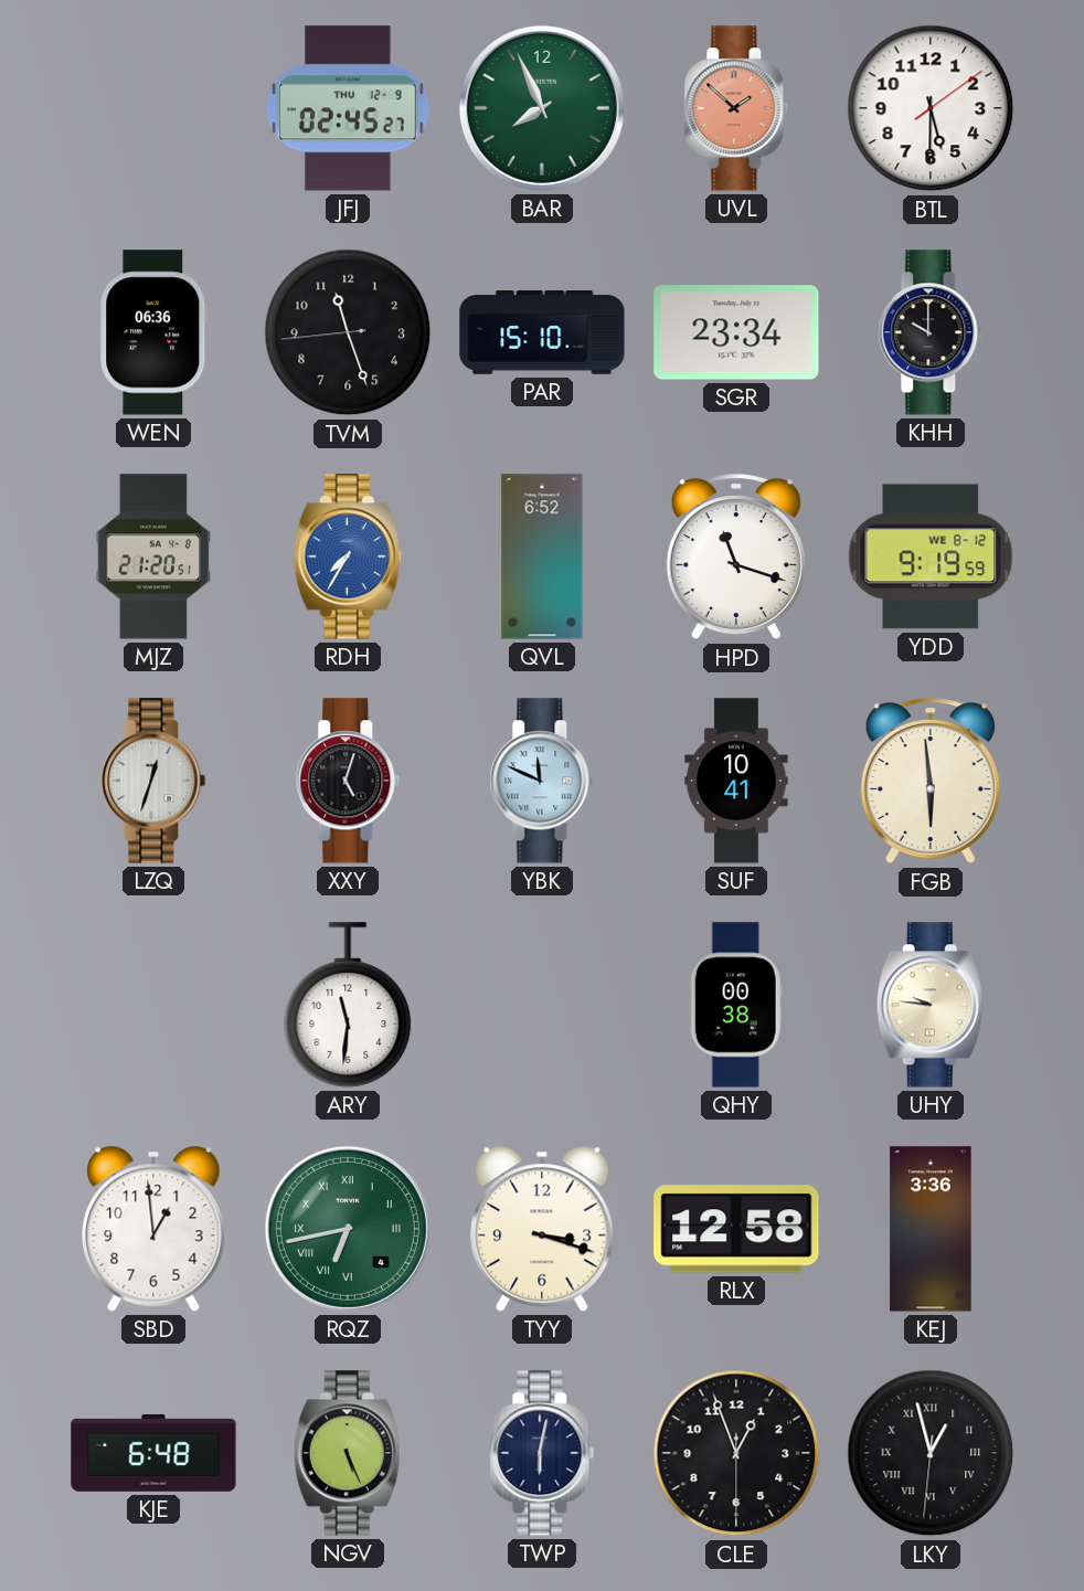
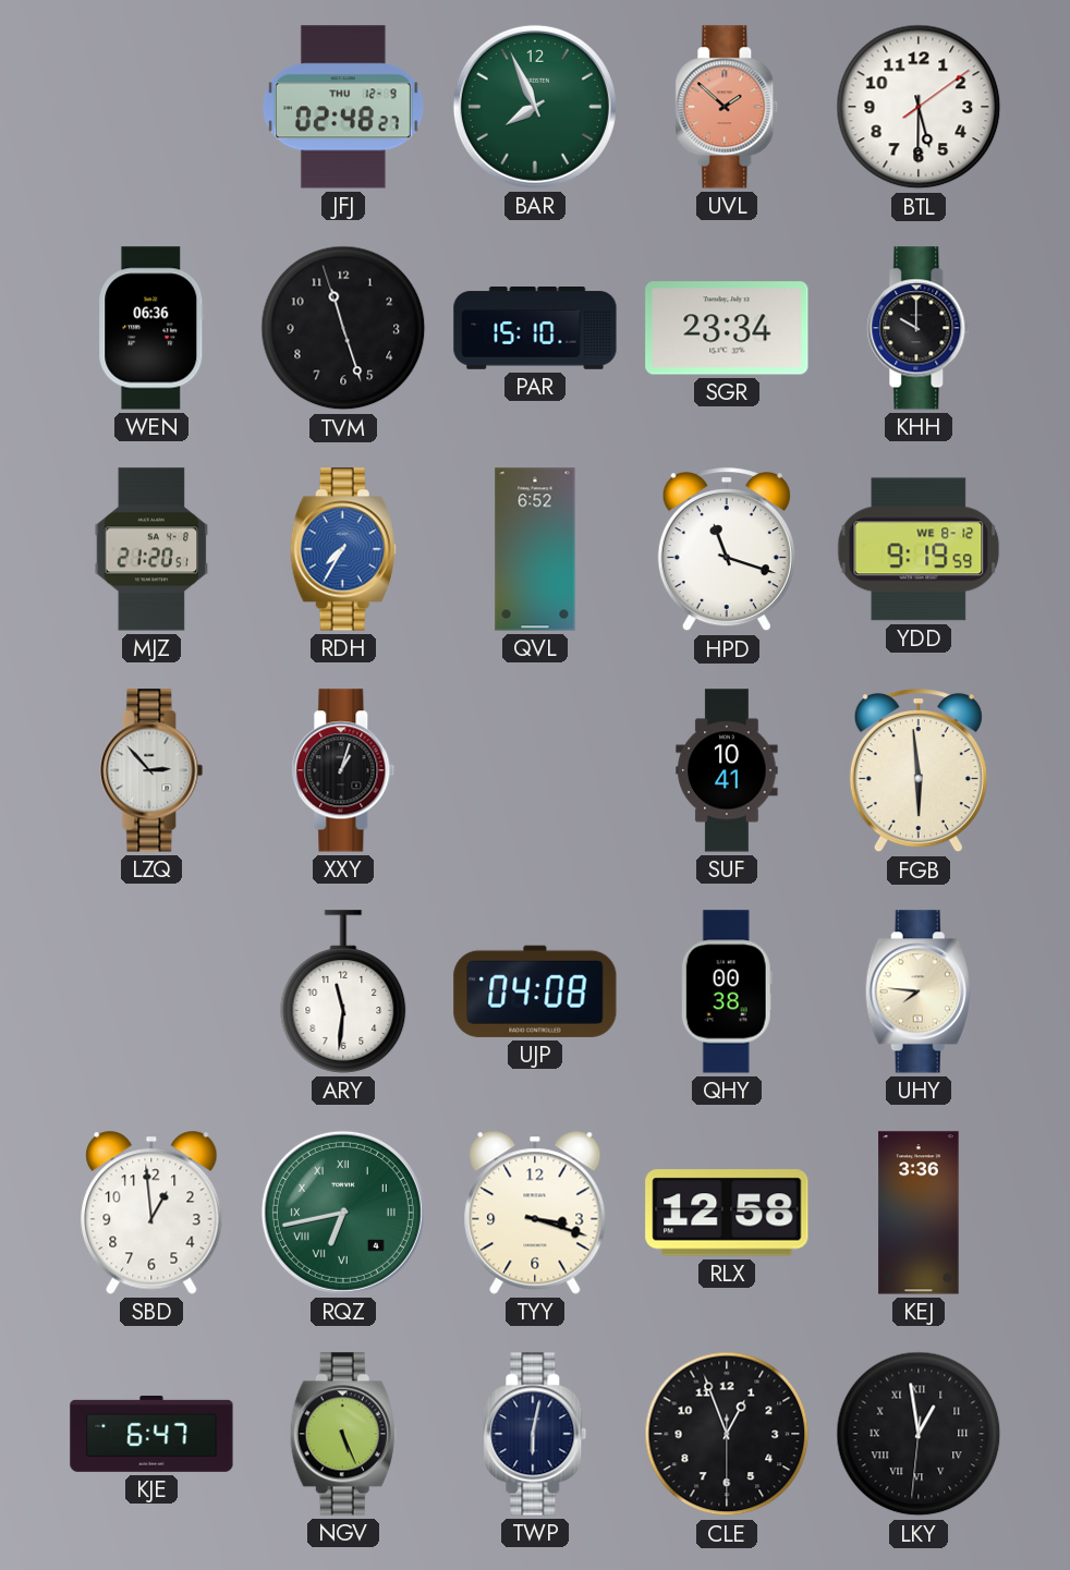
JFJ: 02:45 -> 02:48 (343, 107)
TVM: 11:26:44 -> 11:26:57 (343, 328)
LZQ: 12:33 -> 2:53 (151, 770)
XXY: 5:03 -> 1:03 (343, 770)
YBK: 11:49 -> none (542, 781)
UJP: none -> 04:08 (535, 991)
UHY: 9:46 -> 7:46 (919, 991)
KJE: 6:48 -> 6:47 (151, 1434)
LKY: 12:57 -> 12:58 (919, 1434)
